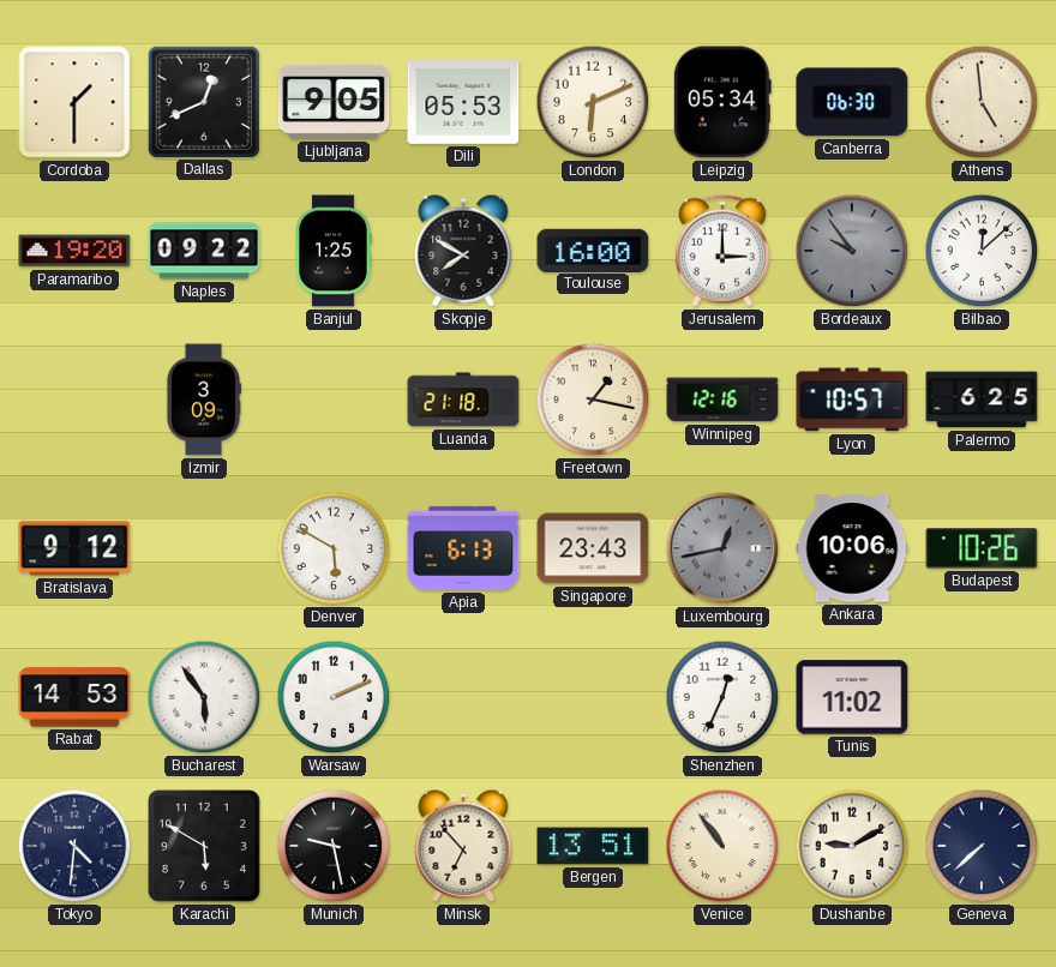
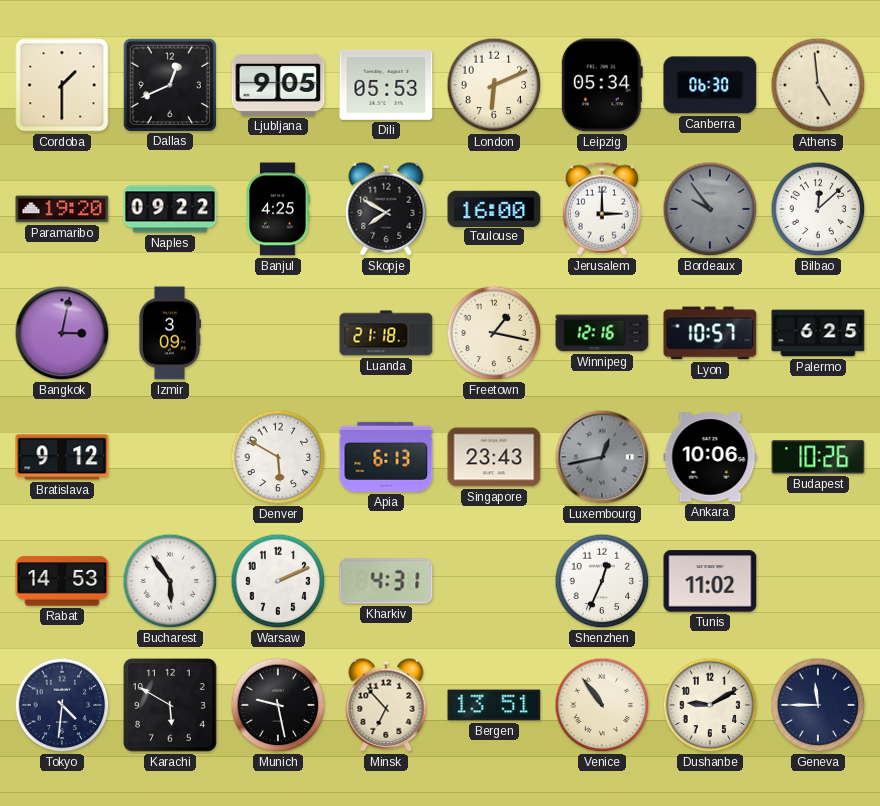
Banjul: 1:25 -> 4:25 (278, 209)
Bangkok: none -> 3:02 (62, 333)
Kharkiv: none -> 4:31 (386, 581)
Geneva: 7:38 -> 11:45 (818, 705)
